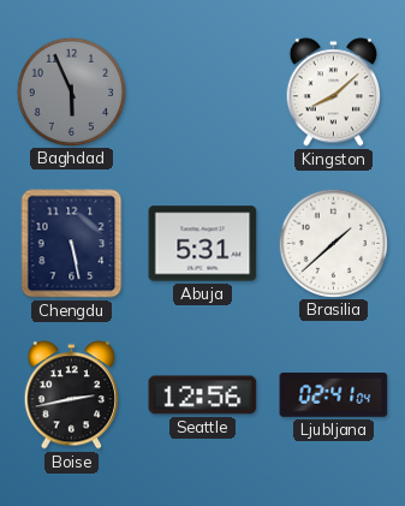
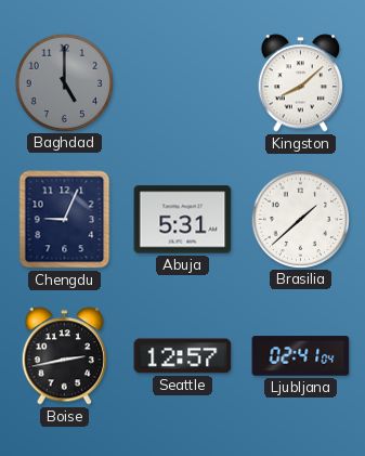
Baghdad: 5:56 -> 5:00 (64, 82)
Chengdu: 5:28 -> 9:04 (65, 220)
Seattle: 12:56 -> 12:57 (183, 356)
